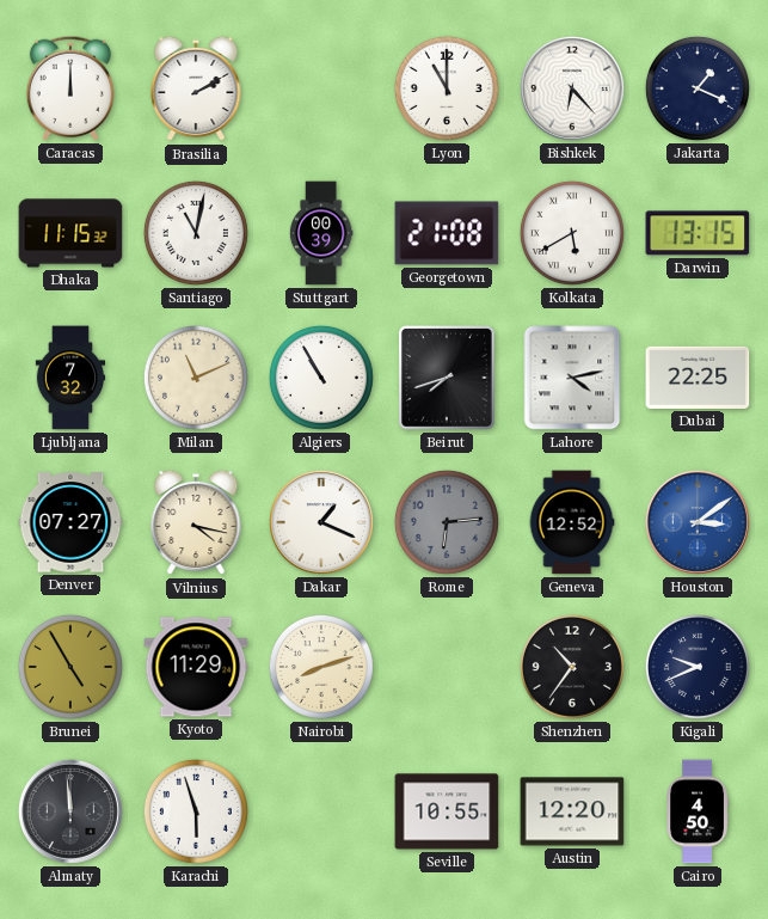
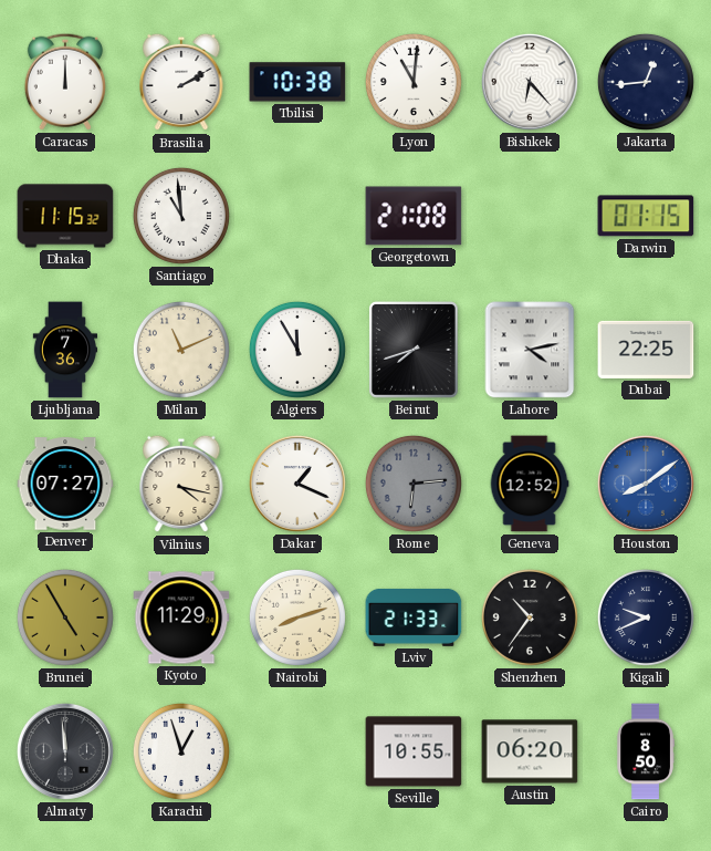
Tbilisi: none -> 10:38 (297, 82)
Lyon: 11:00 -> 11:01 (414, 82)
Jakarta: 1:19 -> 12:44 (646, 82)
Santiago: 11:02 -> 10:59 (181, 216)
Stuttgart: 00:39 -> none (321, 233)
Kolkata: 5:40 -> none (572, 233)
Darwin: 13:15 -> 01:15 (646, 216)
Ljubljana: 7:32 -> 7:36 (65, 350)
Algiers: 10:55 -> 11:55 (297, 350)
Houston: 3:09 -> 8:09 (646, 484)
Lviv: none -> 21:33 (414, 618)
Karachi: 5:57 -> 12:57 (181, 751)
Austin: 12:20 -> 06:20 (530, 751)
Cairo: 4:50 -> 8:50 (646, 751)
